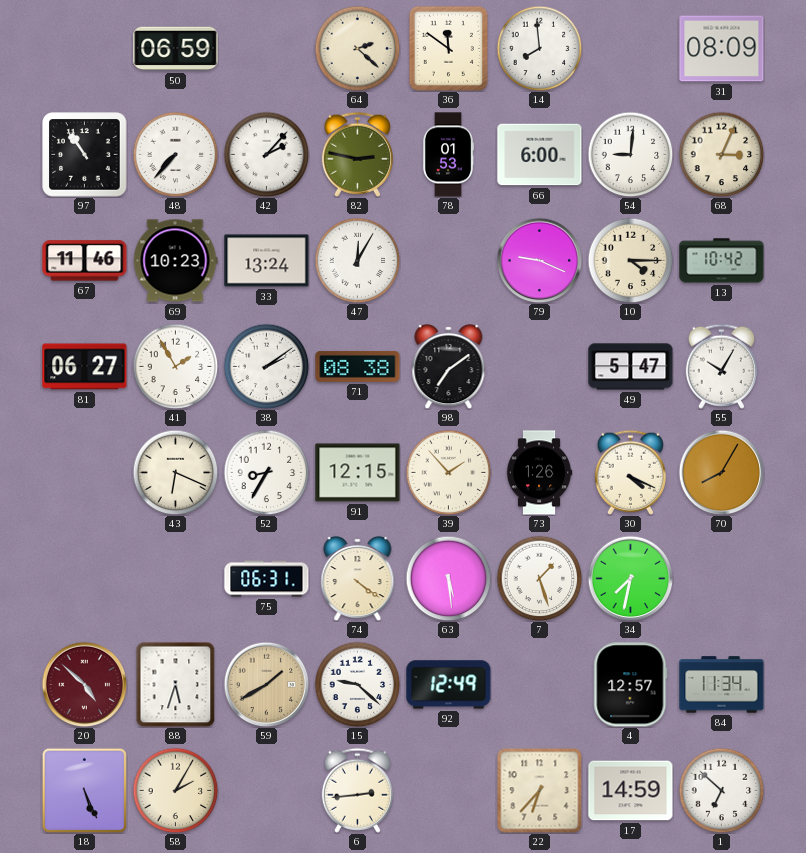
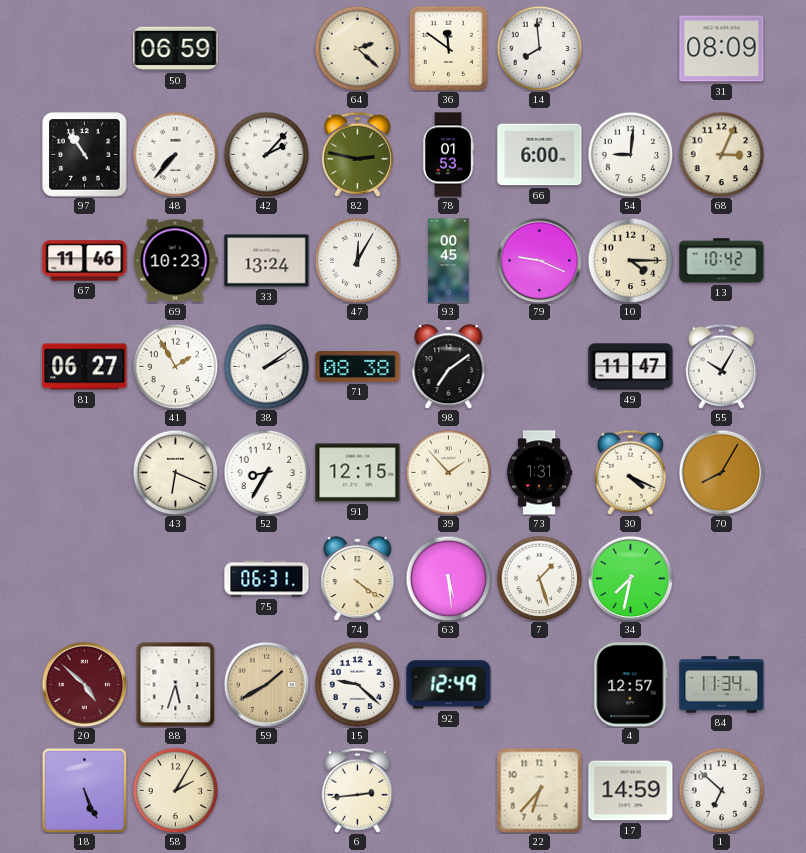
93: none -> 00:45 (449, 261)
49: 5:47 -> 11:47 (631, 367)
73: 1:26 -> 1:31 (539, 473)
